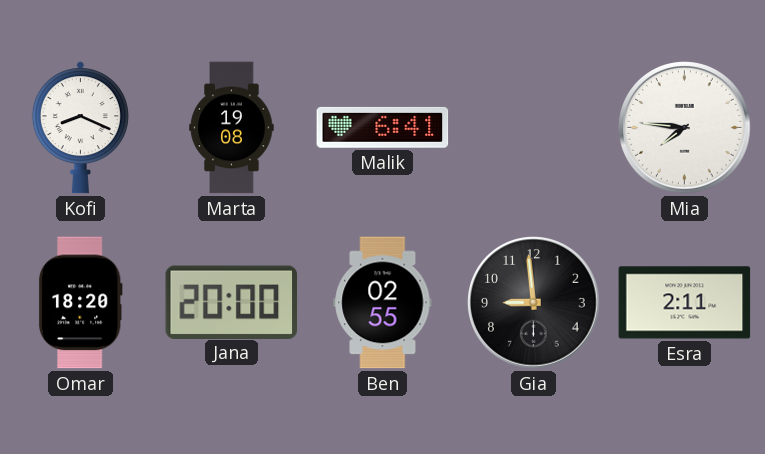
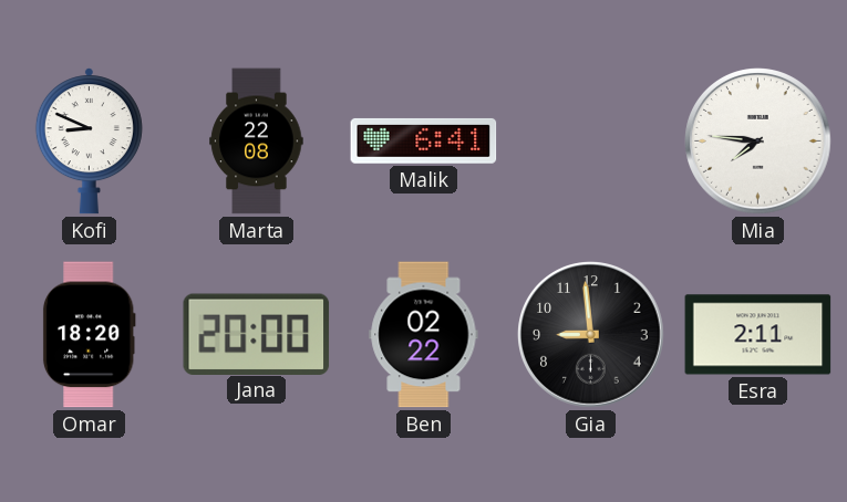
Kofi: 8:19 -> 8:49 (89, 142)
Marta: 19:08 -> 22:08 (257, 142)
Ben: 02:55 -> 02:22 (424, 335)
